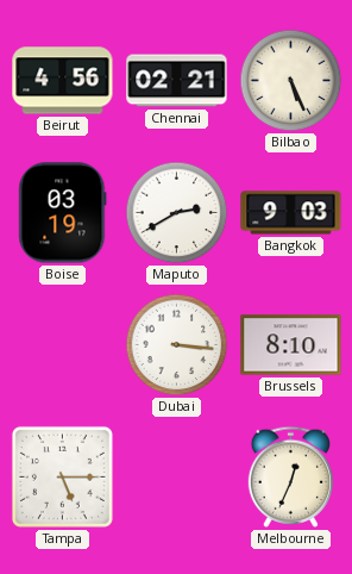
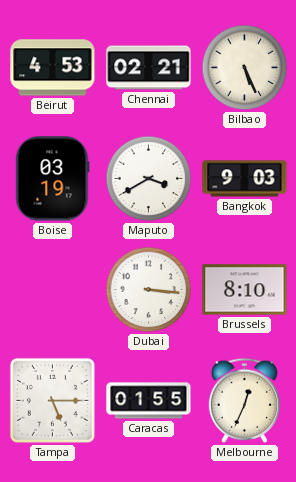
Beirut: 4:56 -> 4:53 (53, 68)
Maputo: 2:40 -> 3:40 (149, 179)
Caracas: none -> 01:55 (149, 401)
